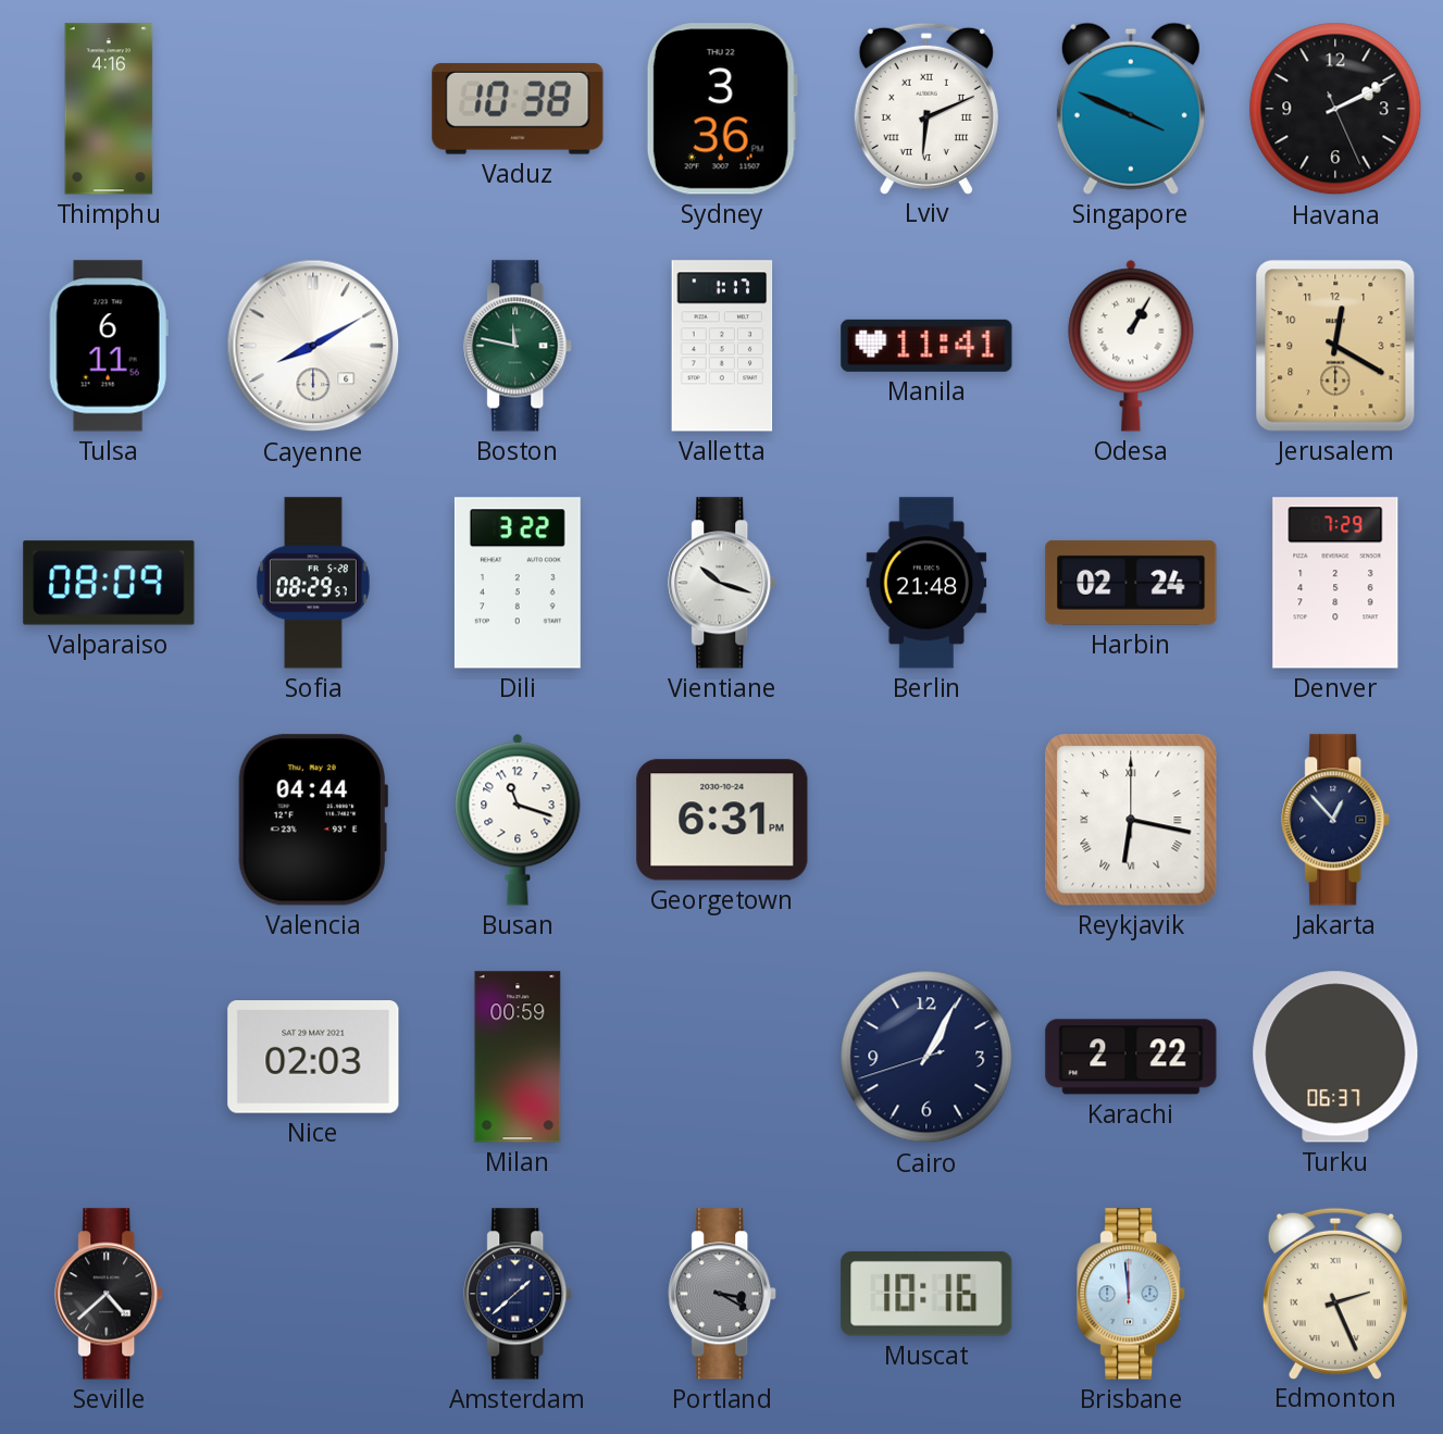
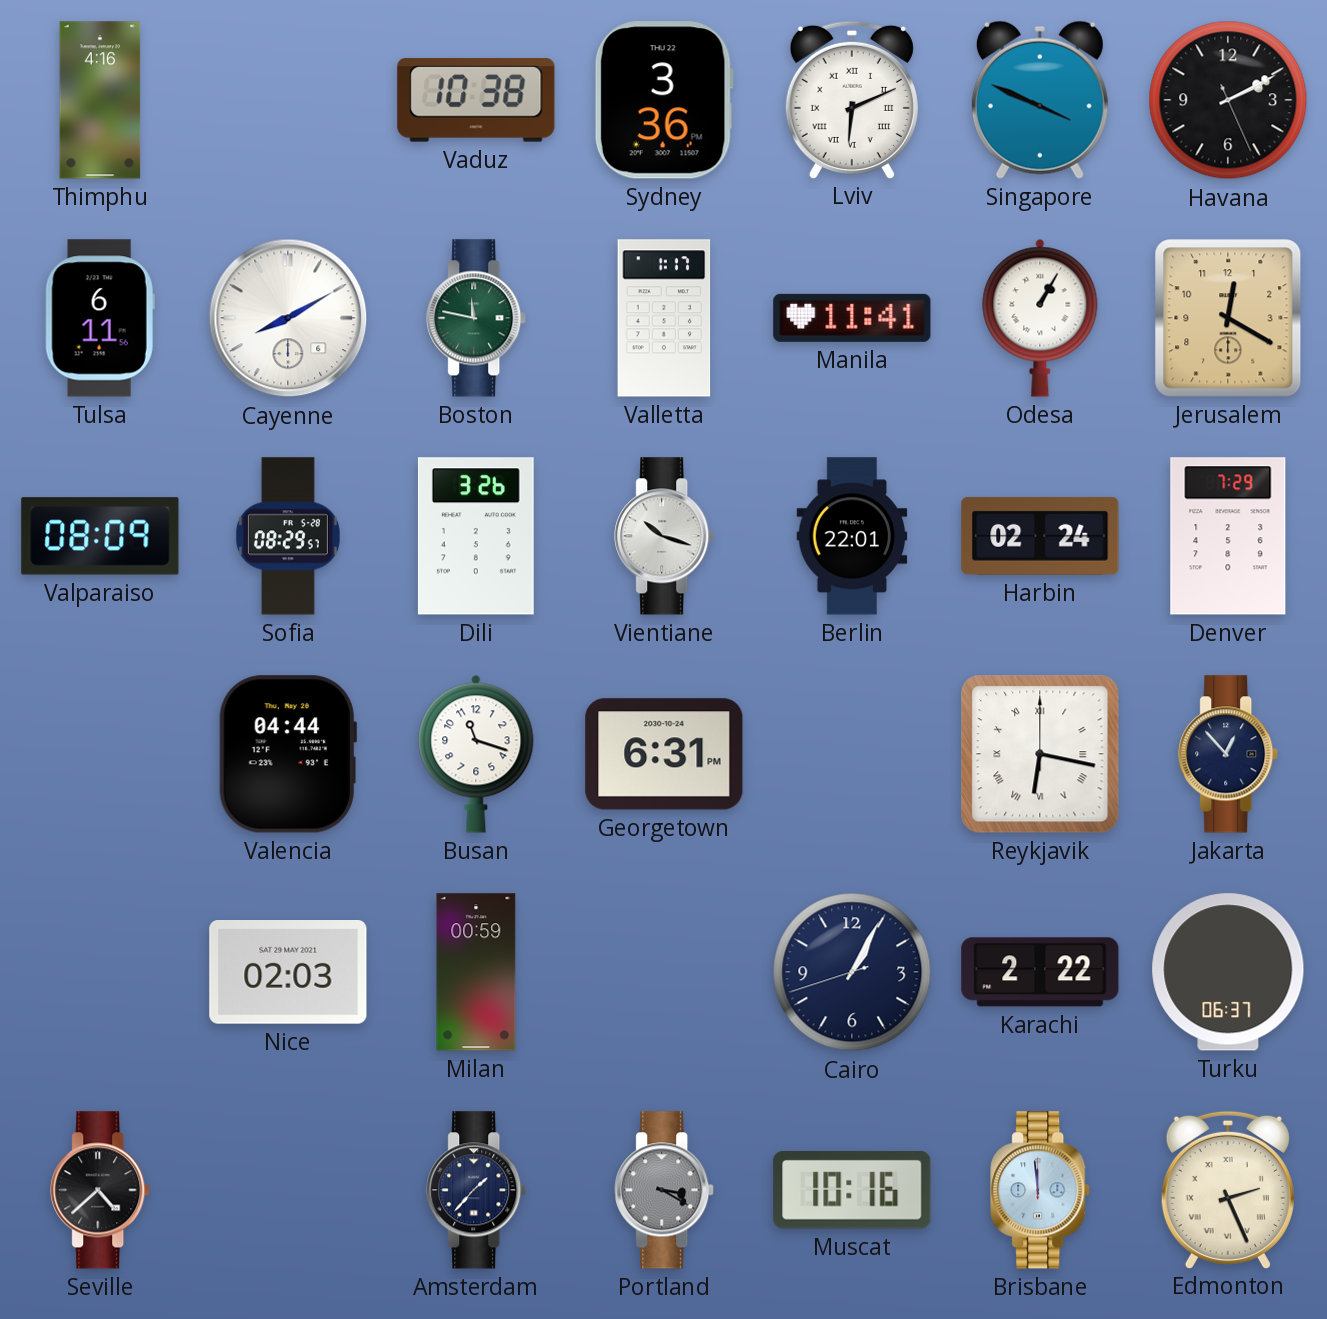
Dili: 3:22 -> 3:26 (476, 536)
Berlin: 21:48 -> 22:01 (852, 536)
Amsterdam: 1:38 -> 1:37 (477, 1190)
